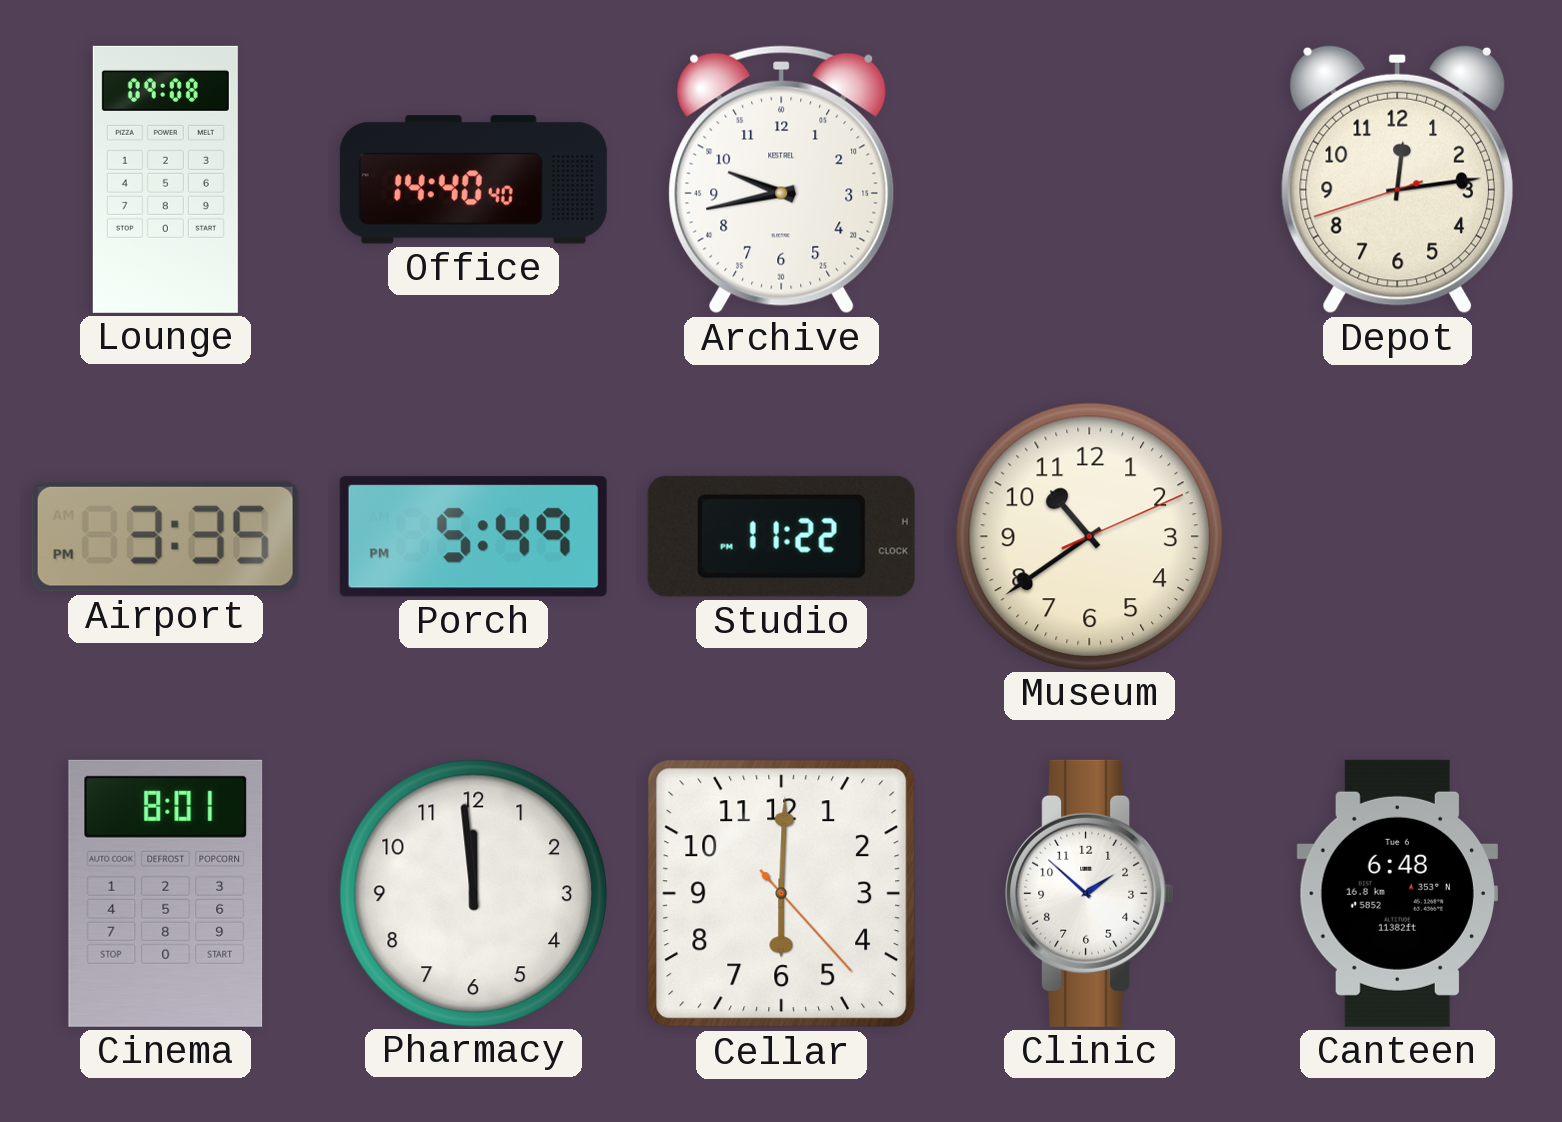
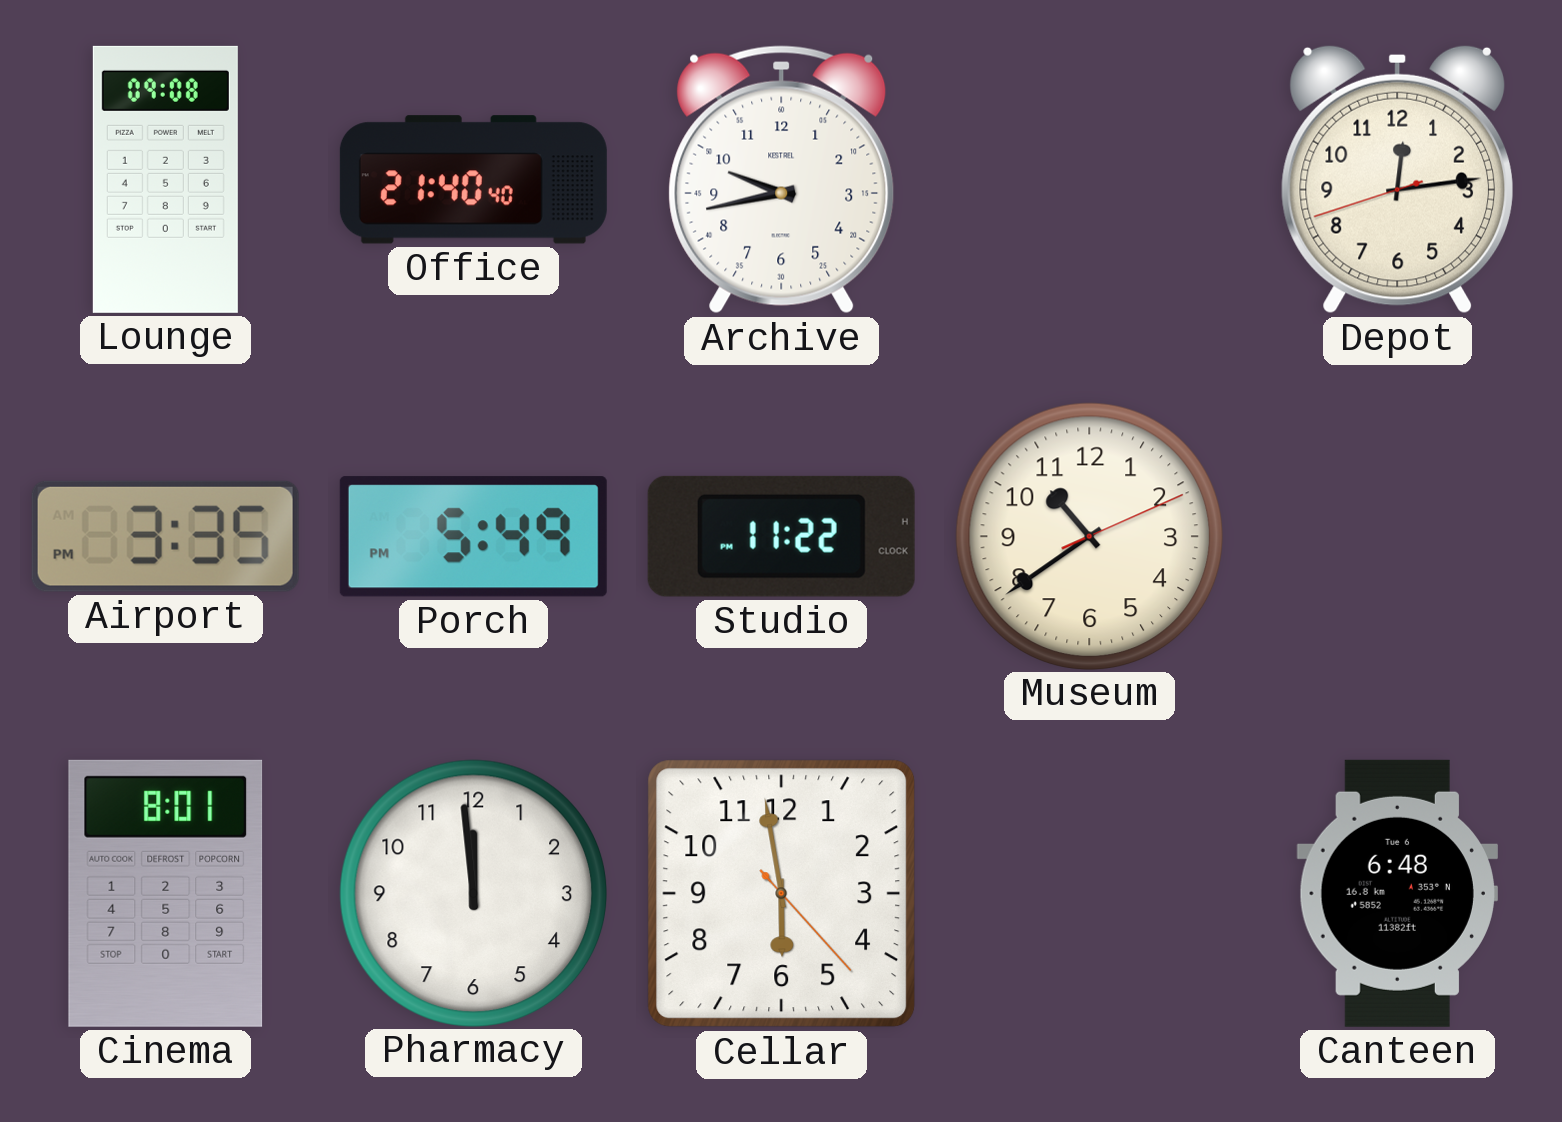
Office: 14:40 -> 21:40 (473, 180)
Cellar: 6:00 -> 5:58 (782, 894)
Clinic: 1:52 -> none (1090, 893)
